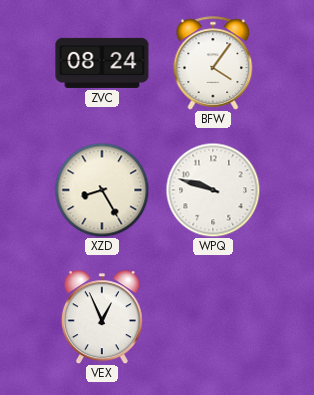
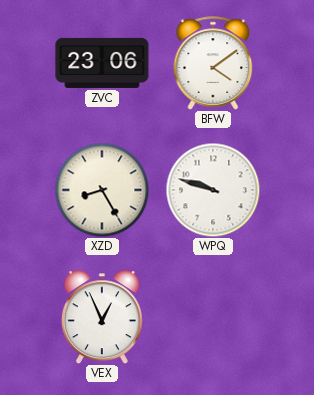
ZVC: 08:24 -> 23:06 (102, 63)
BFW: 4:06 -> 4:09 (213, 63)
